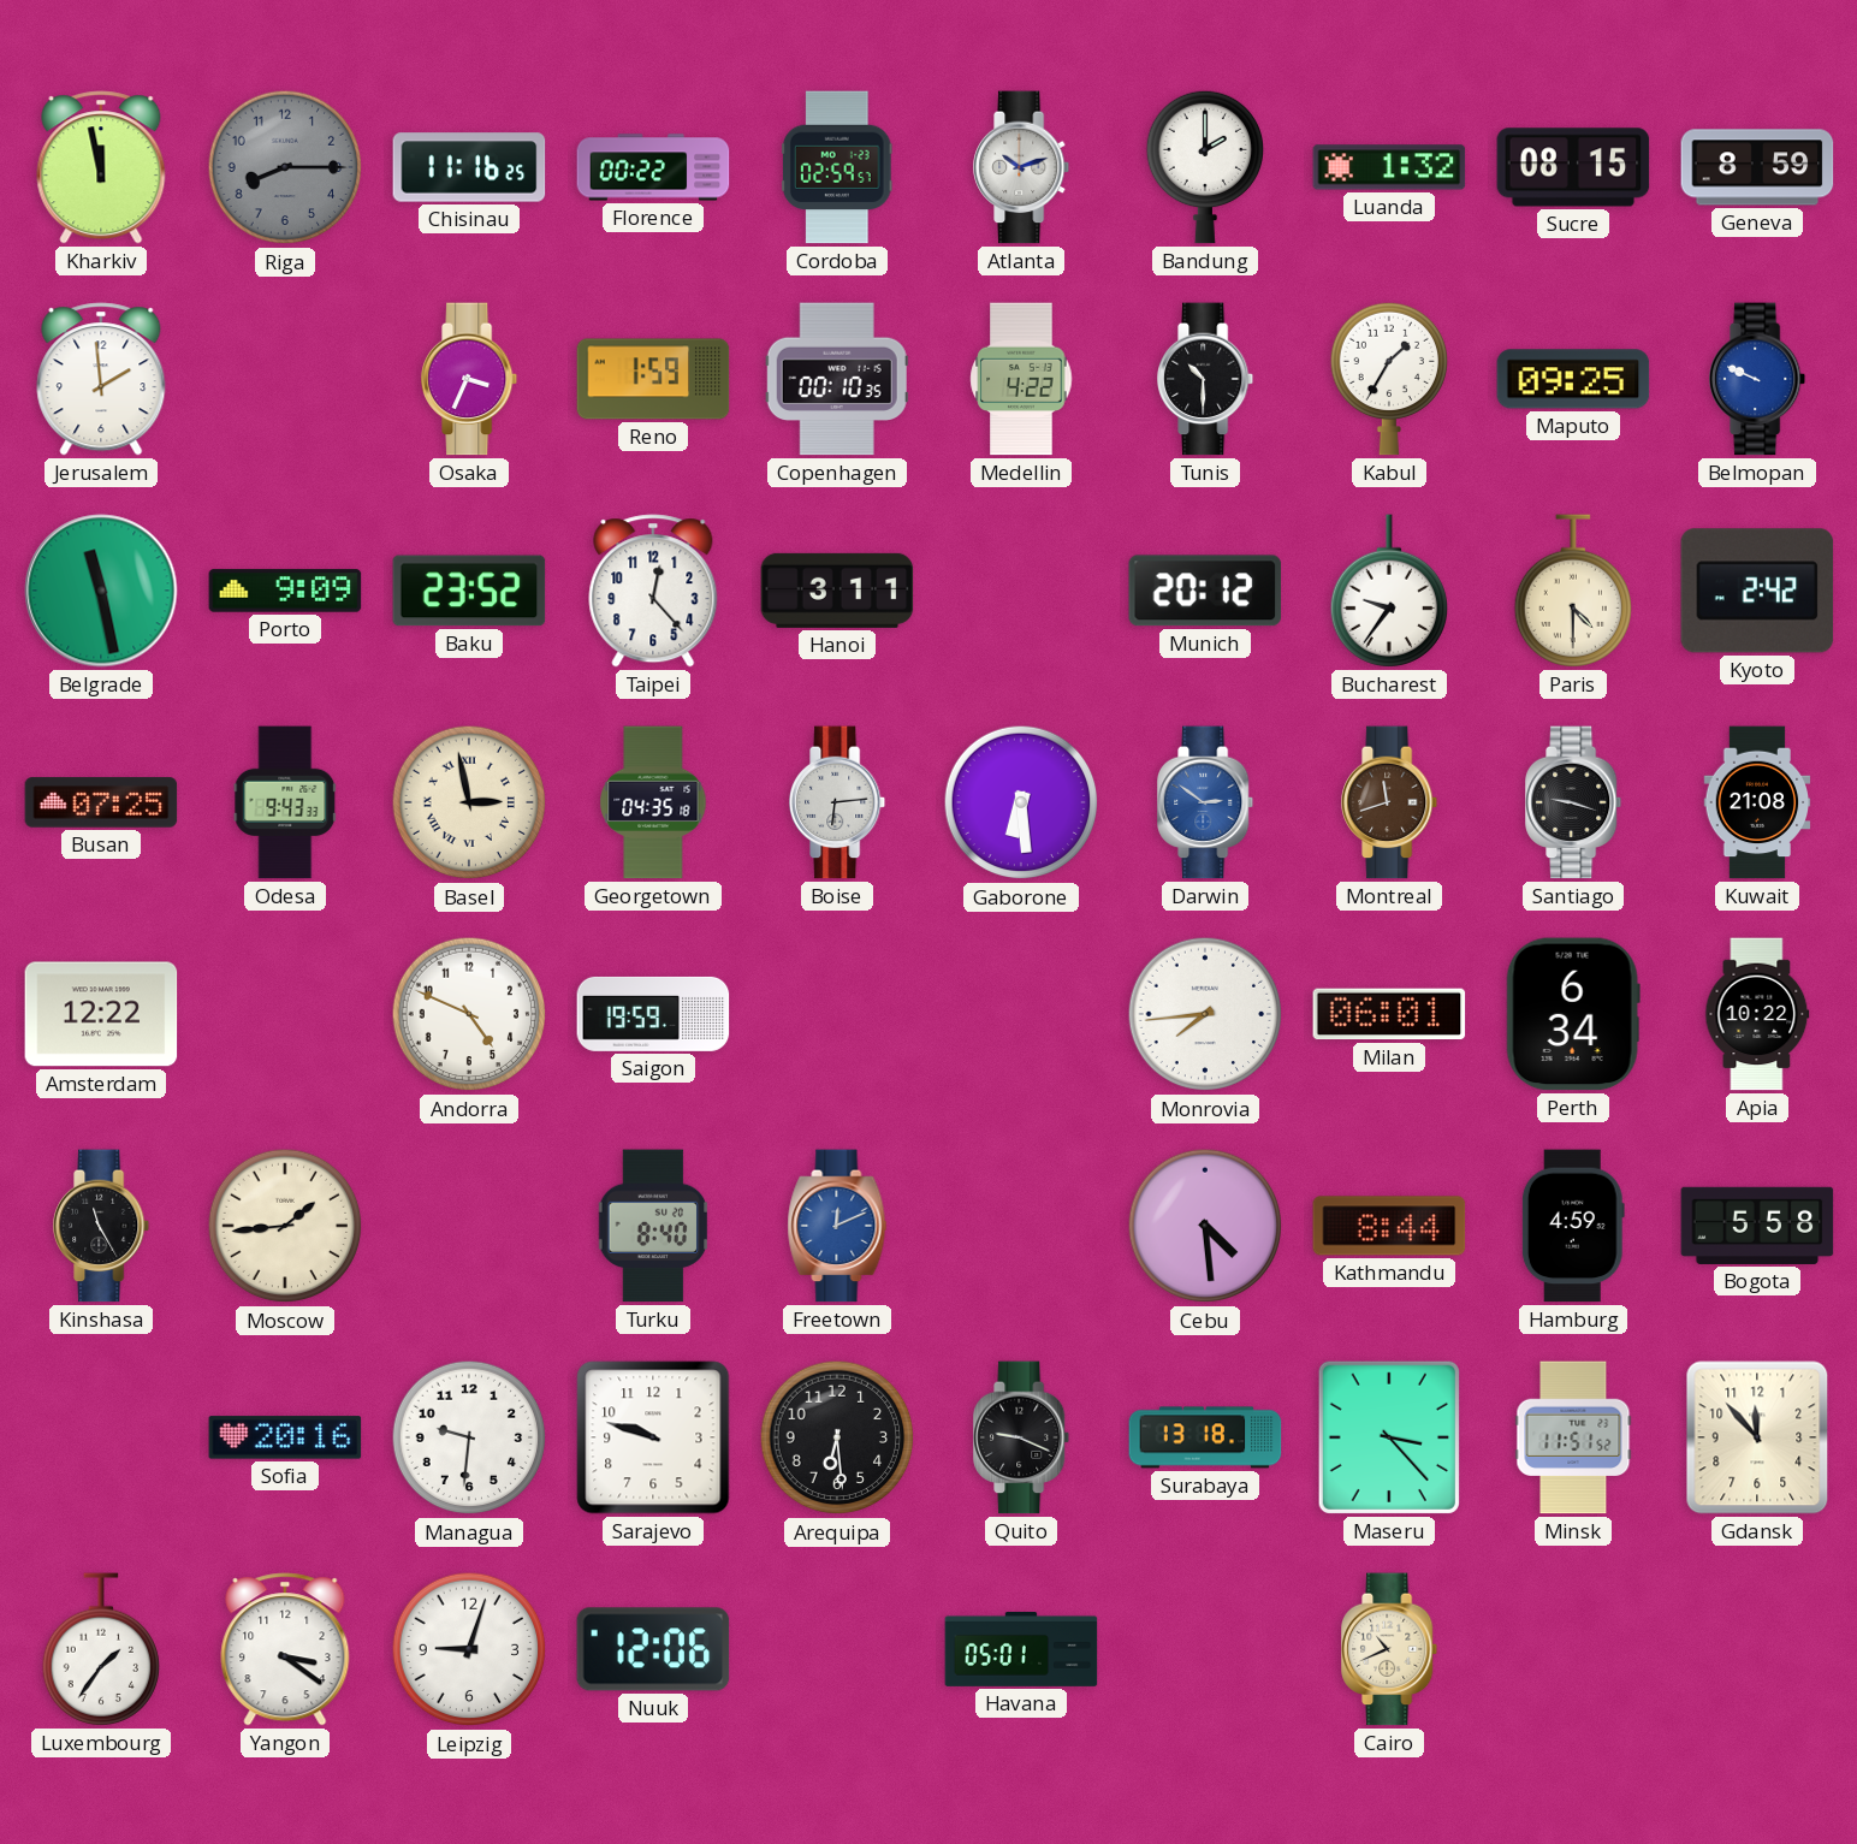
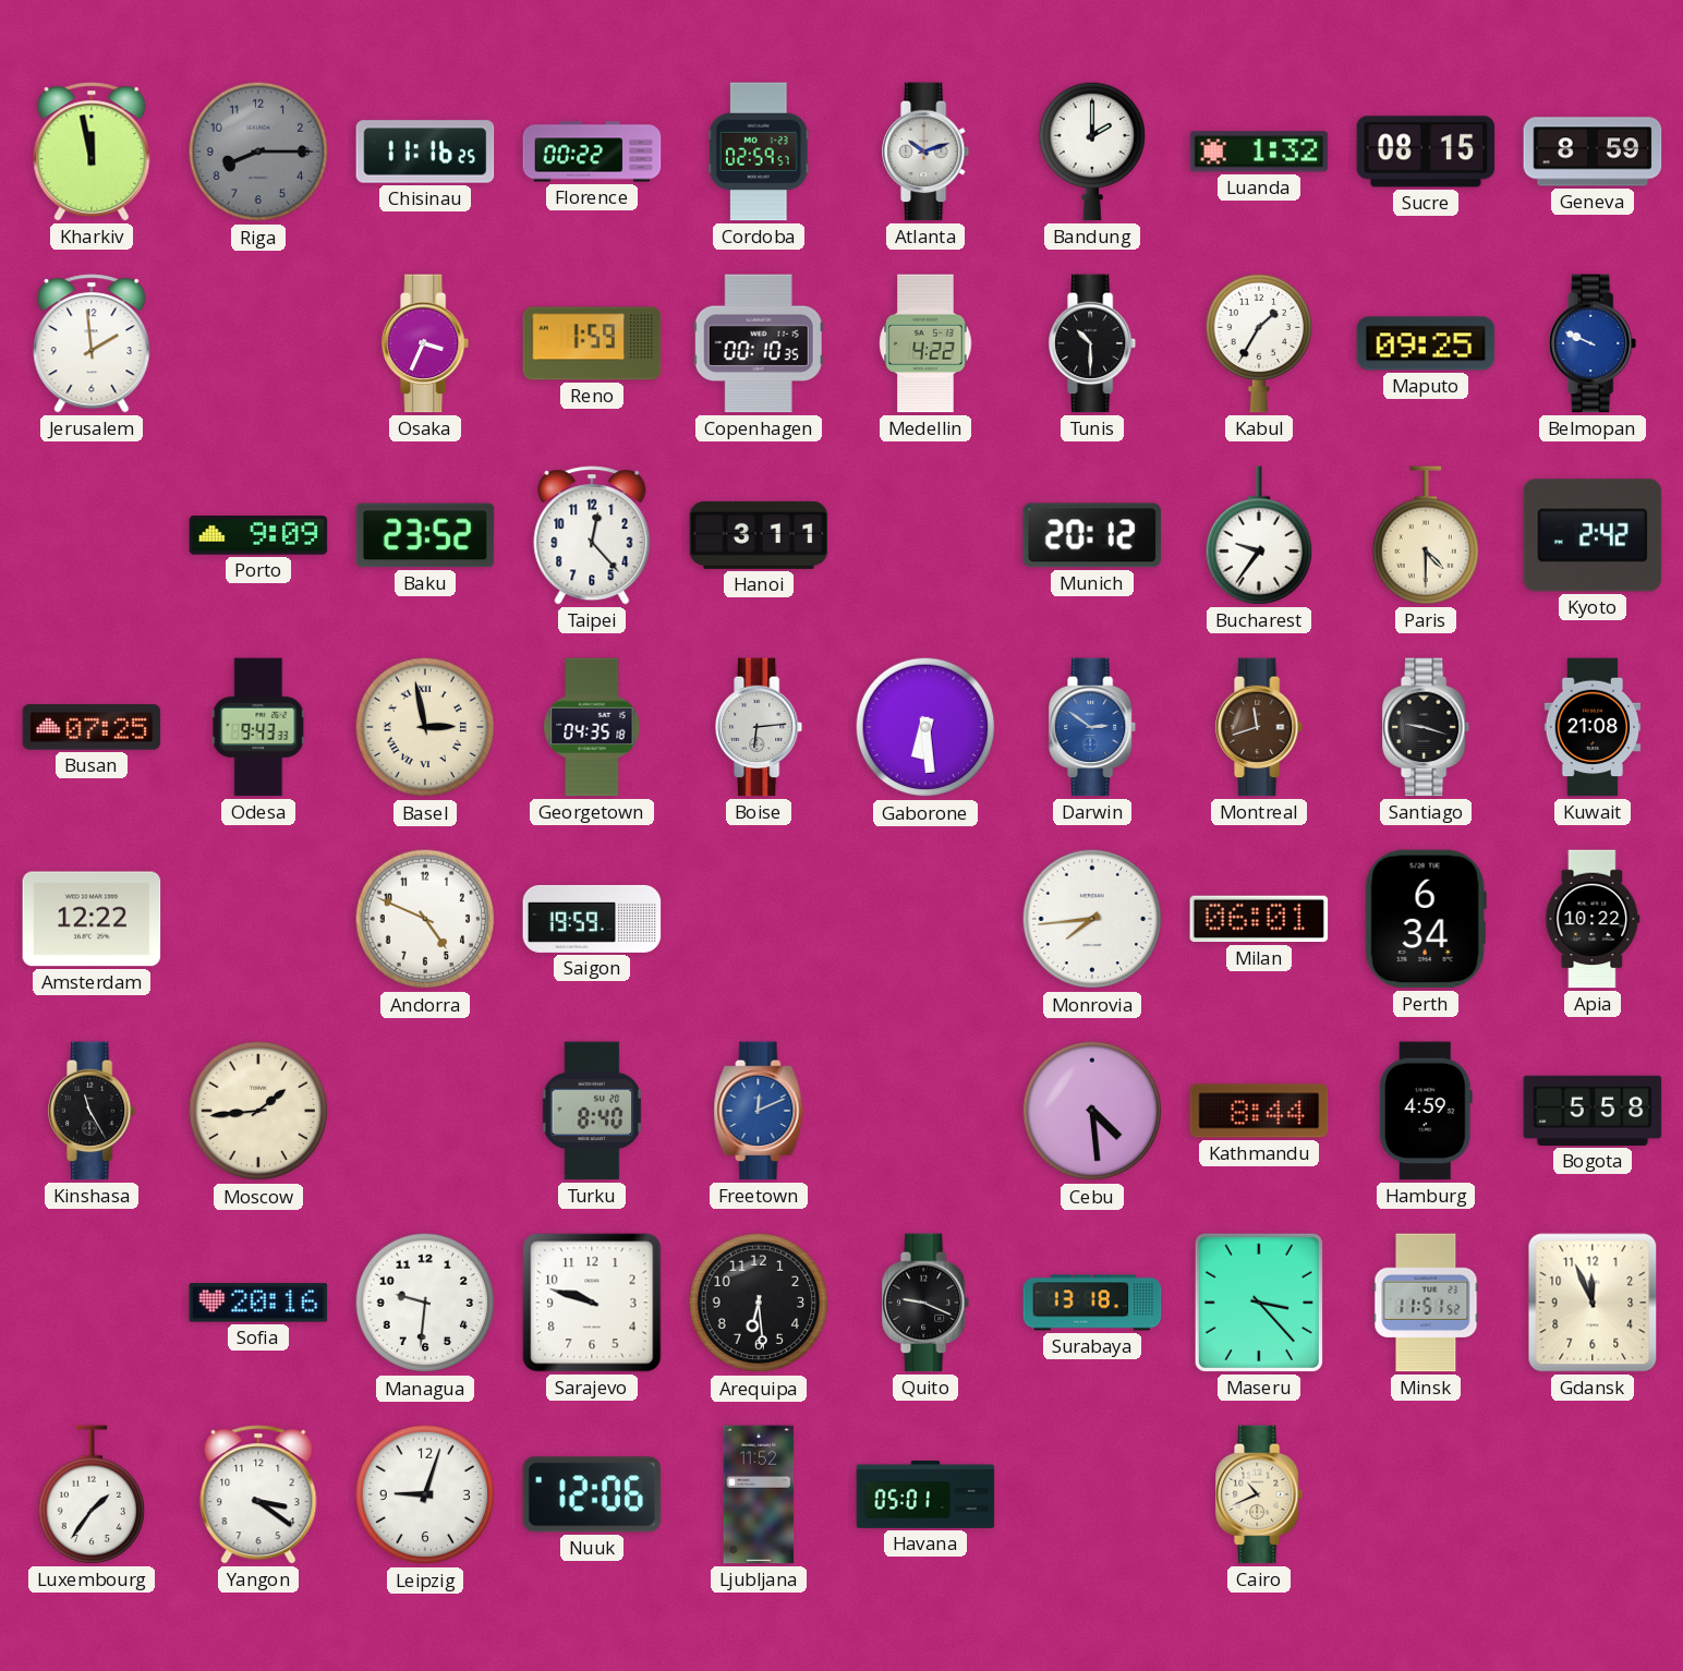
Belgrade: 11:28 -> none (101, 591)
Gdansk: 11:53 -> 11:56 (1593, 1303)
Ljubljana: none -> 11:52 (759, 1494)
